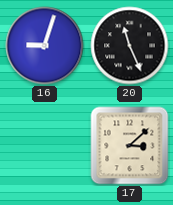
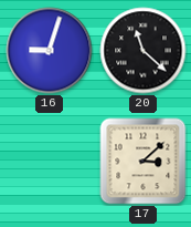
20: 11:26 -> 11:22 (144, 51)
